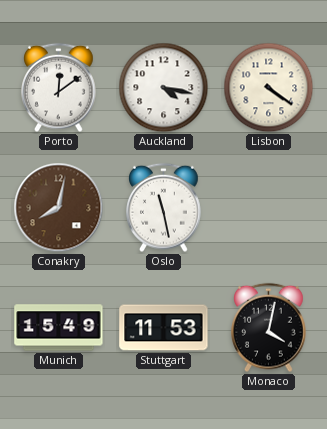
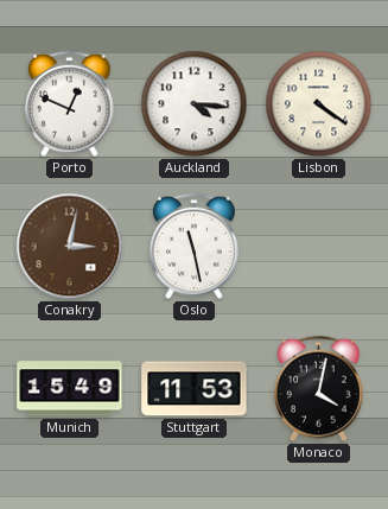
Porto: 12:09 -> 12:49 (70, 104)
Auckland: 4:17 -> 4:16 (195, 104)
Conakry: 8:02 -> 3:02 (70, 247)
